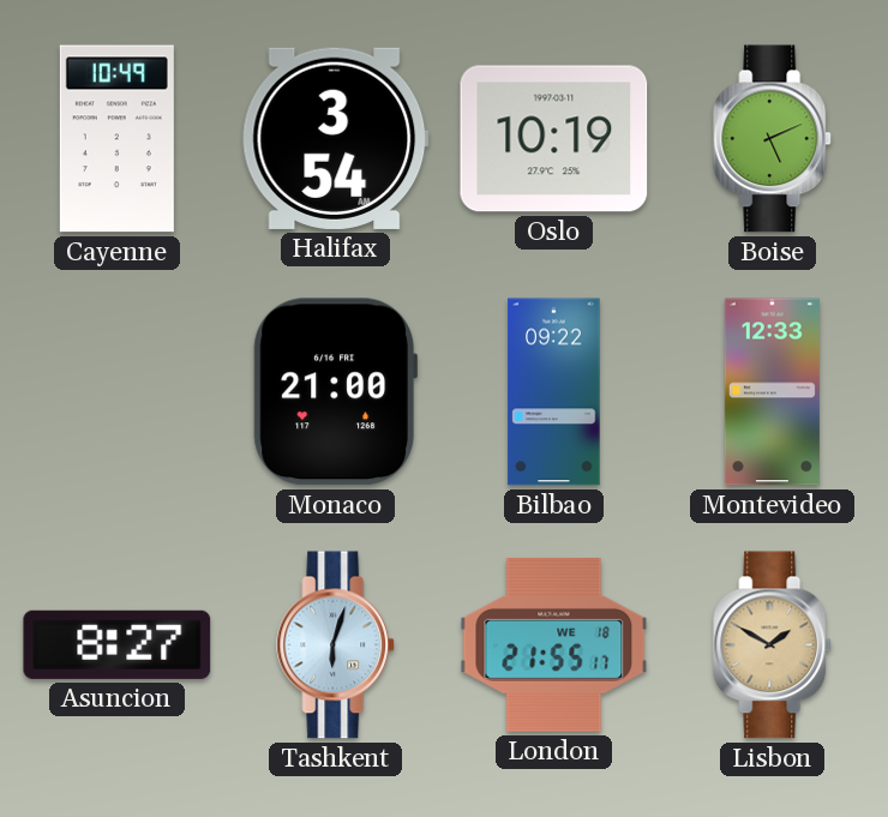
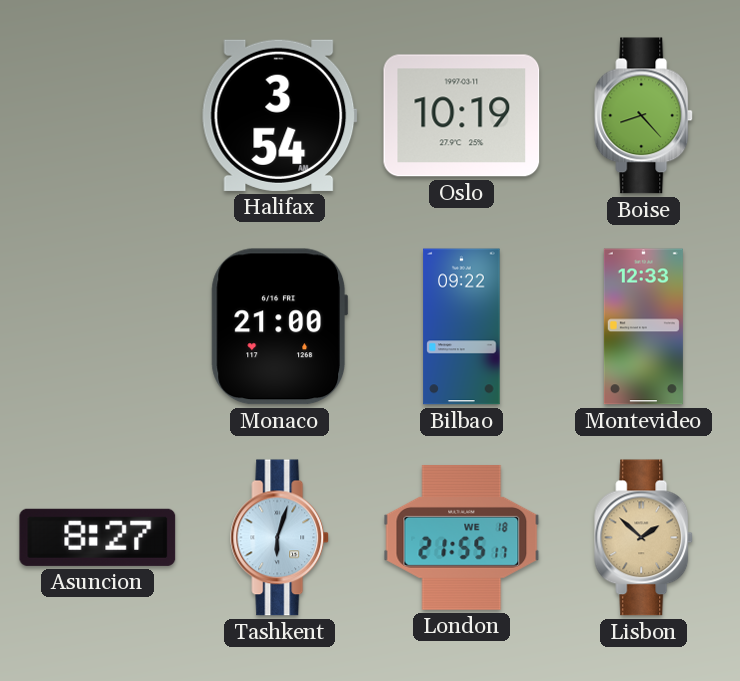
Cayenne: 10:49 -> none (116, 139)
Boise: 5:11 -> 8:23 (644, 116)
Lisbon: 1:50 -> 1:52 (644, 538)
